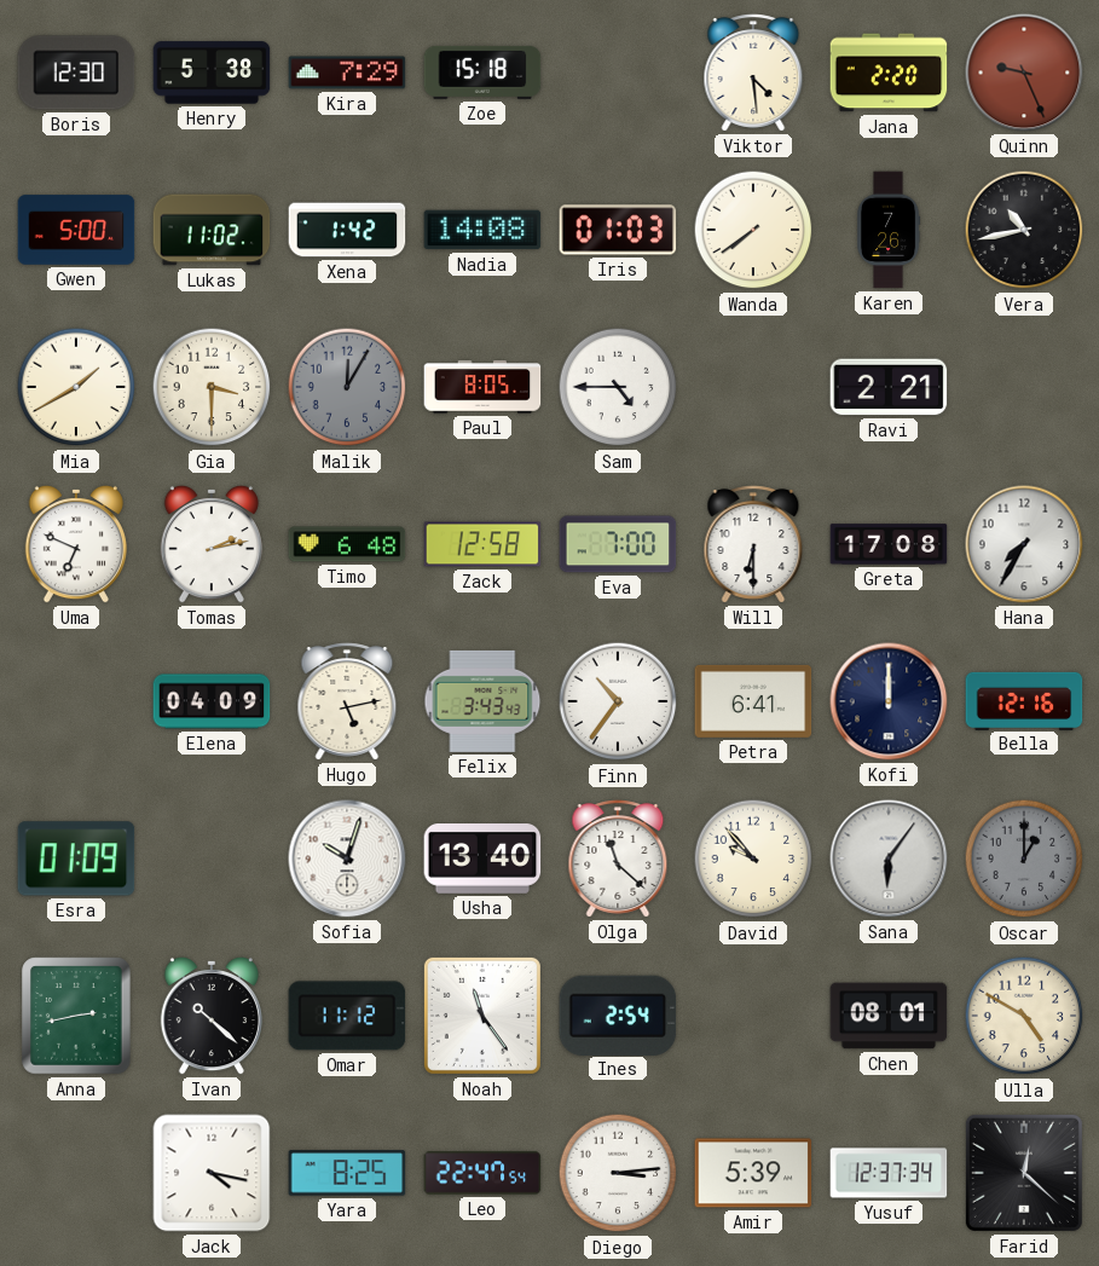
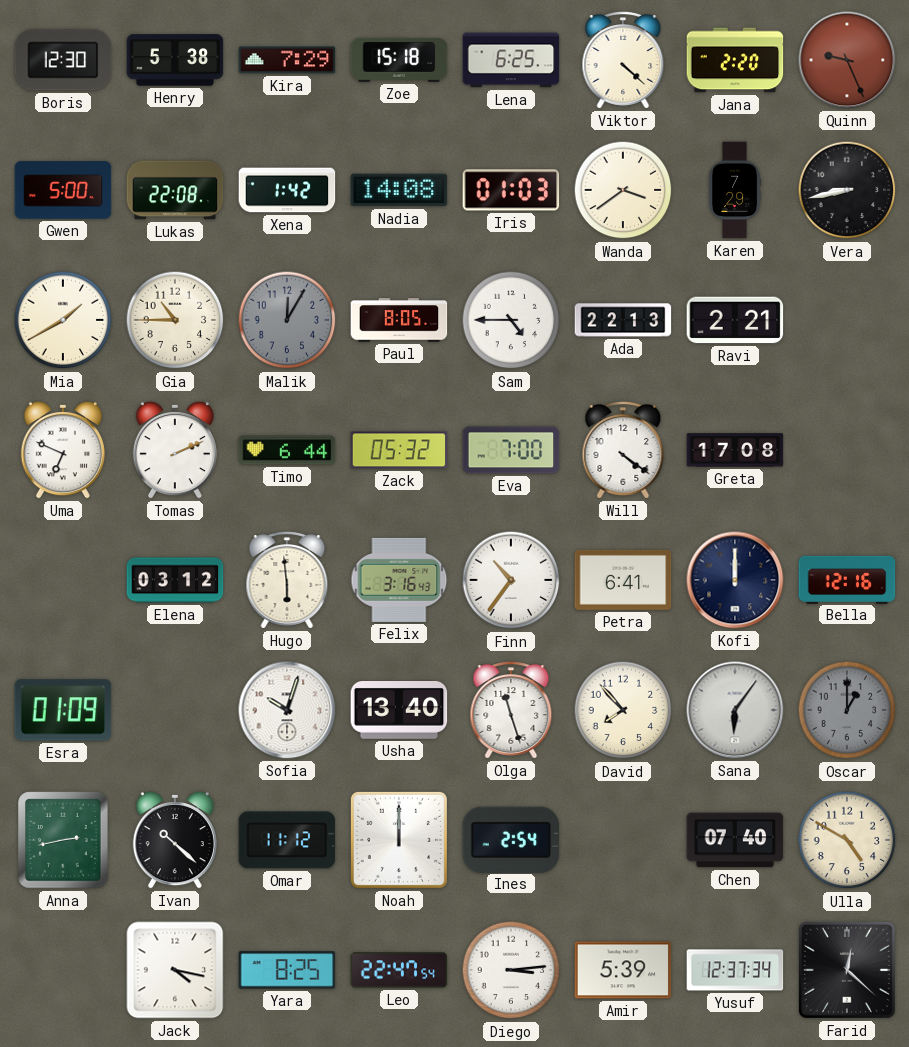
Lena: none -> 6:25 (511, 60)
Viktor: 4:29 -> 4:22 (623, 60)
Lukas: 11:02 -> 22:08 (175, 190)
Wanda: 7:39 -> 3:39 (623, 190)
Karen: 7:26 -> 7:29 (735, 190)
Vera: 10:43 -> 8:43 (847, 190)
Gia: 3:30 -> 10:45 (175, 320)
Ada: none -> 22:13 (623, 320)
Tomas: 2:13 -> 2:11 (175, 450)
Timo: 6:48 -> 6:44 (287, 450)
Zack: 12:58 -> 05:32 (399, 450)
Will: 6:30 -> 4:21 (623, 450)
Hana: 7:35 -> none (1024, 544)
Elena: 04:09 -> 03:12 (175, 580)
Hugo: 5:13 -> 5:59 (287, 580)
Felix: 3:43 -> 3:16 (399, 580)
Olga: 11:22 -> 11:27 (511, 710)
David: 9:53 -> 7:53 (623, 710)
Noah: 11:24 -> 12:00 (399, 840)
Chen: 08:01 -> 07:40 (735, 840)
